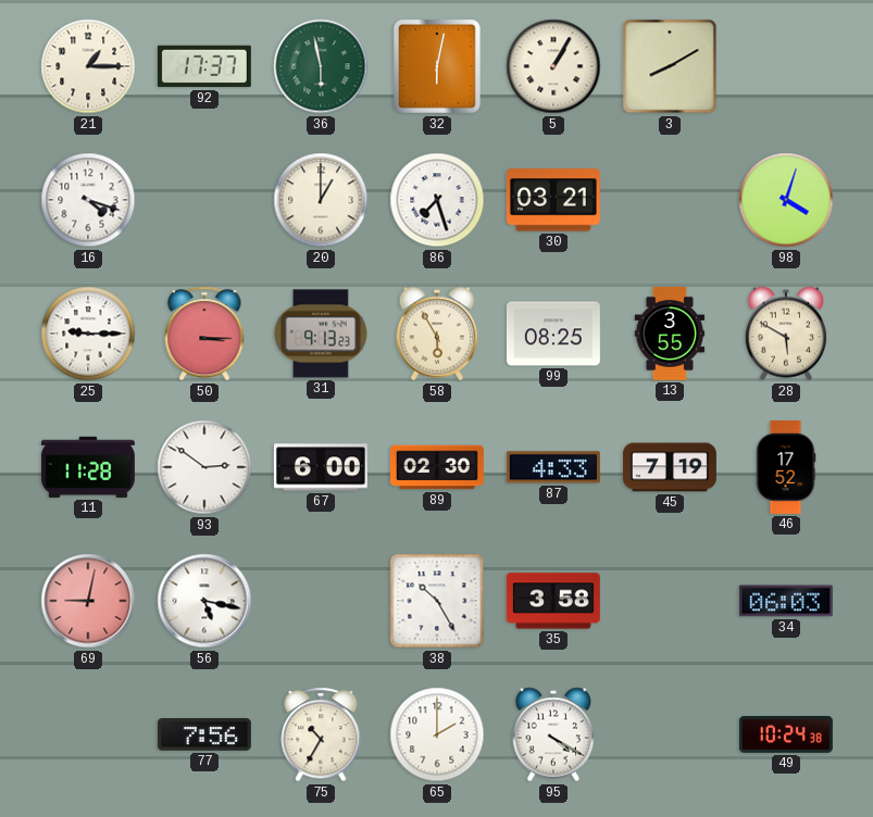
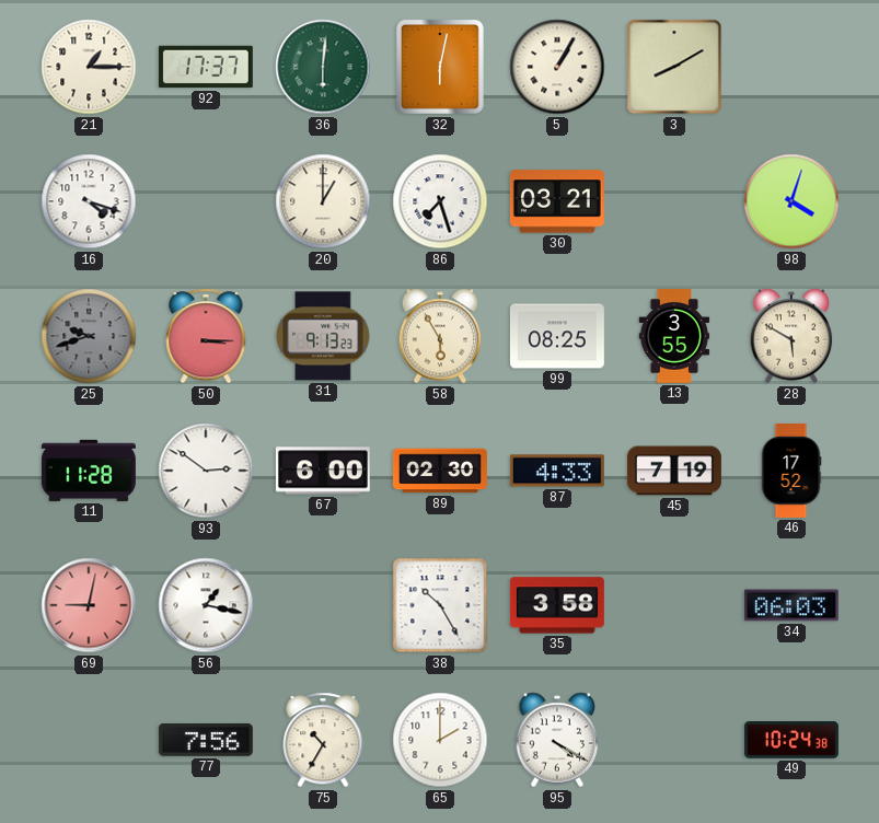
36: 5:58 -> 6:01 (323, 67)
25: 9:15 -> 9:42 (89, 336)
25 dial: white -> grey (89, 336)
56: 5:17 -> 1:17 (206, 605)
